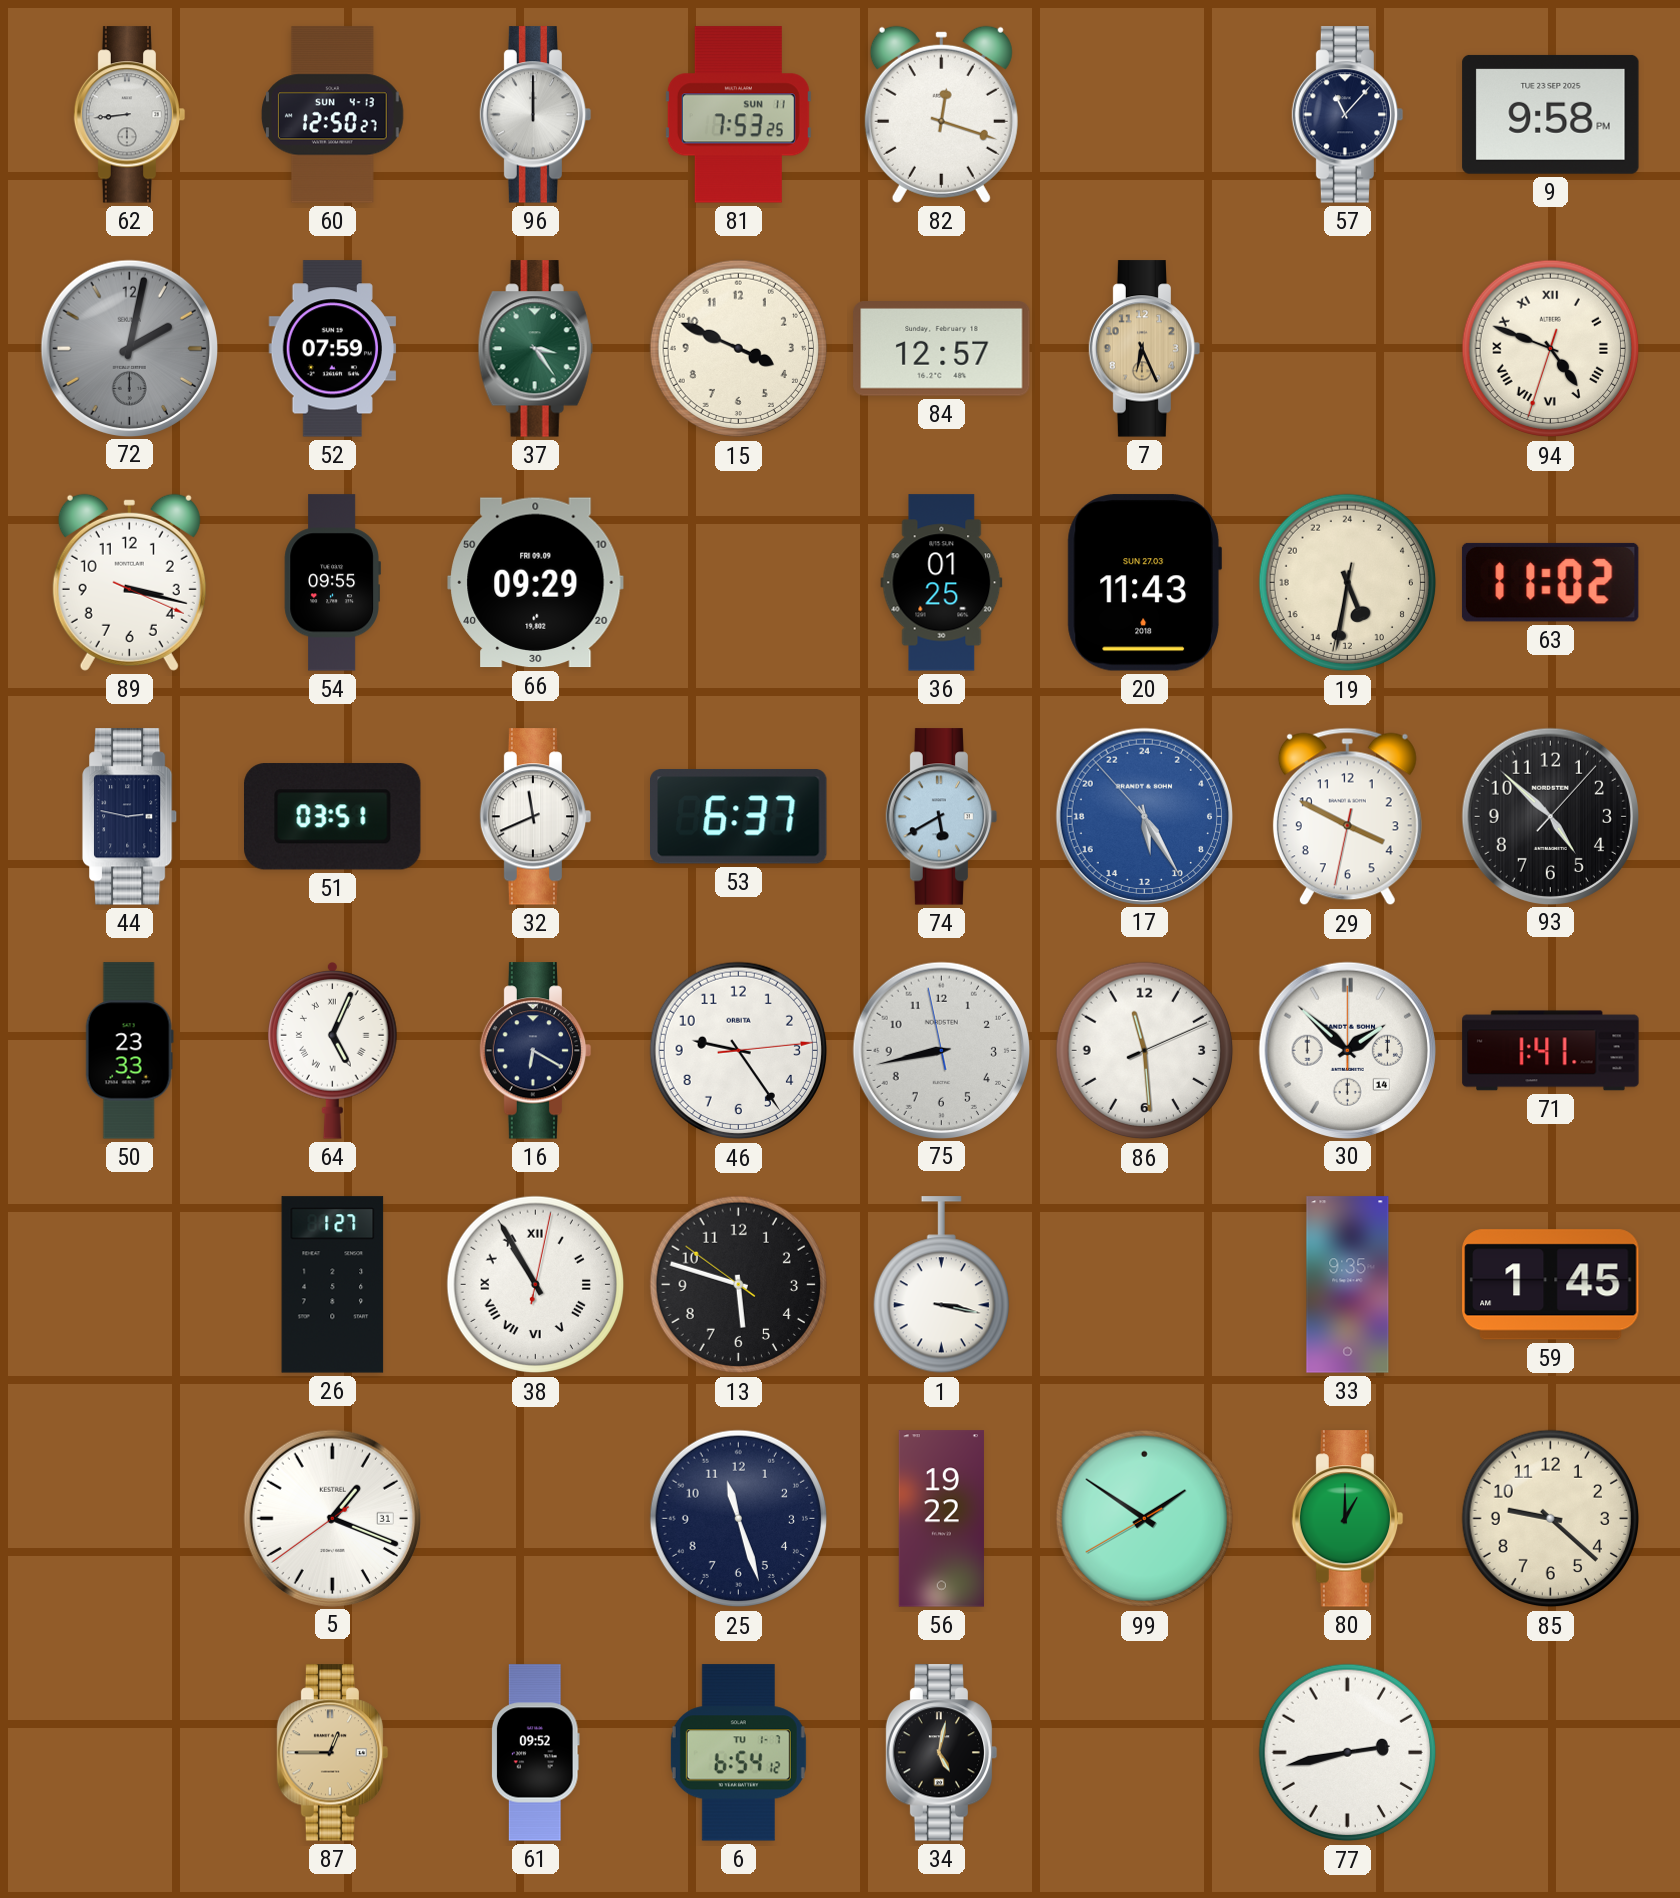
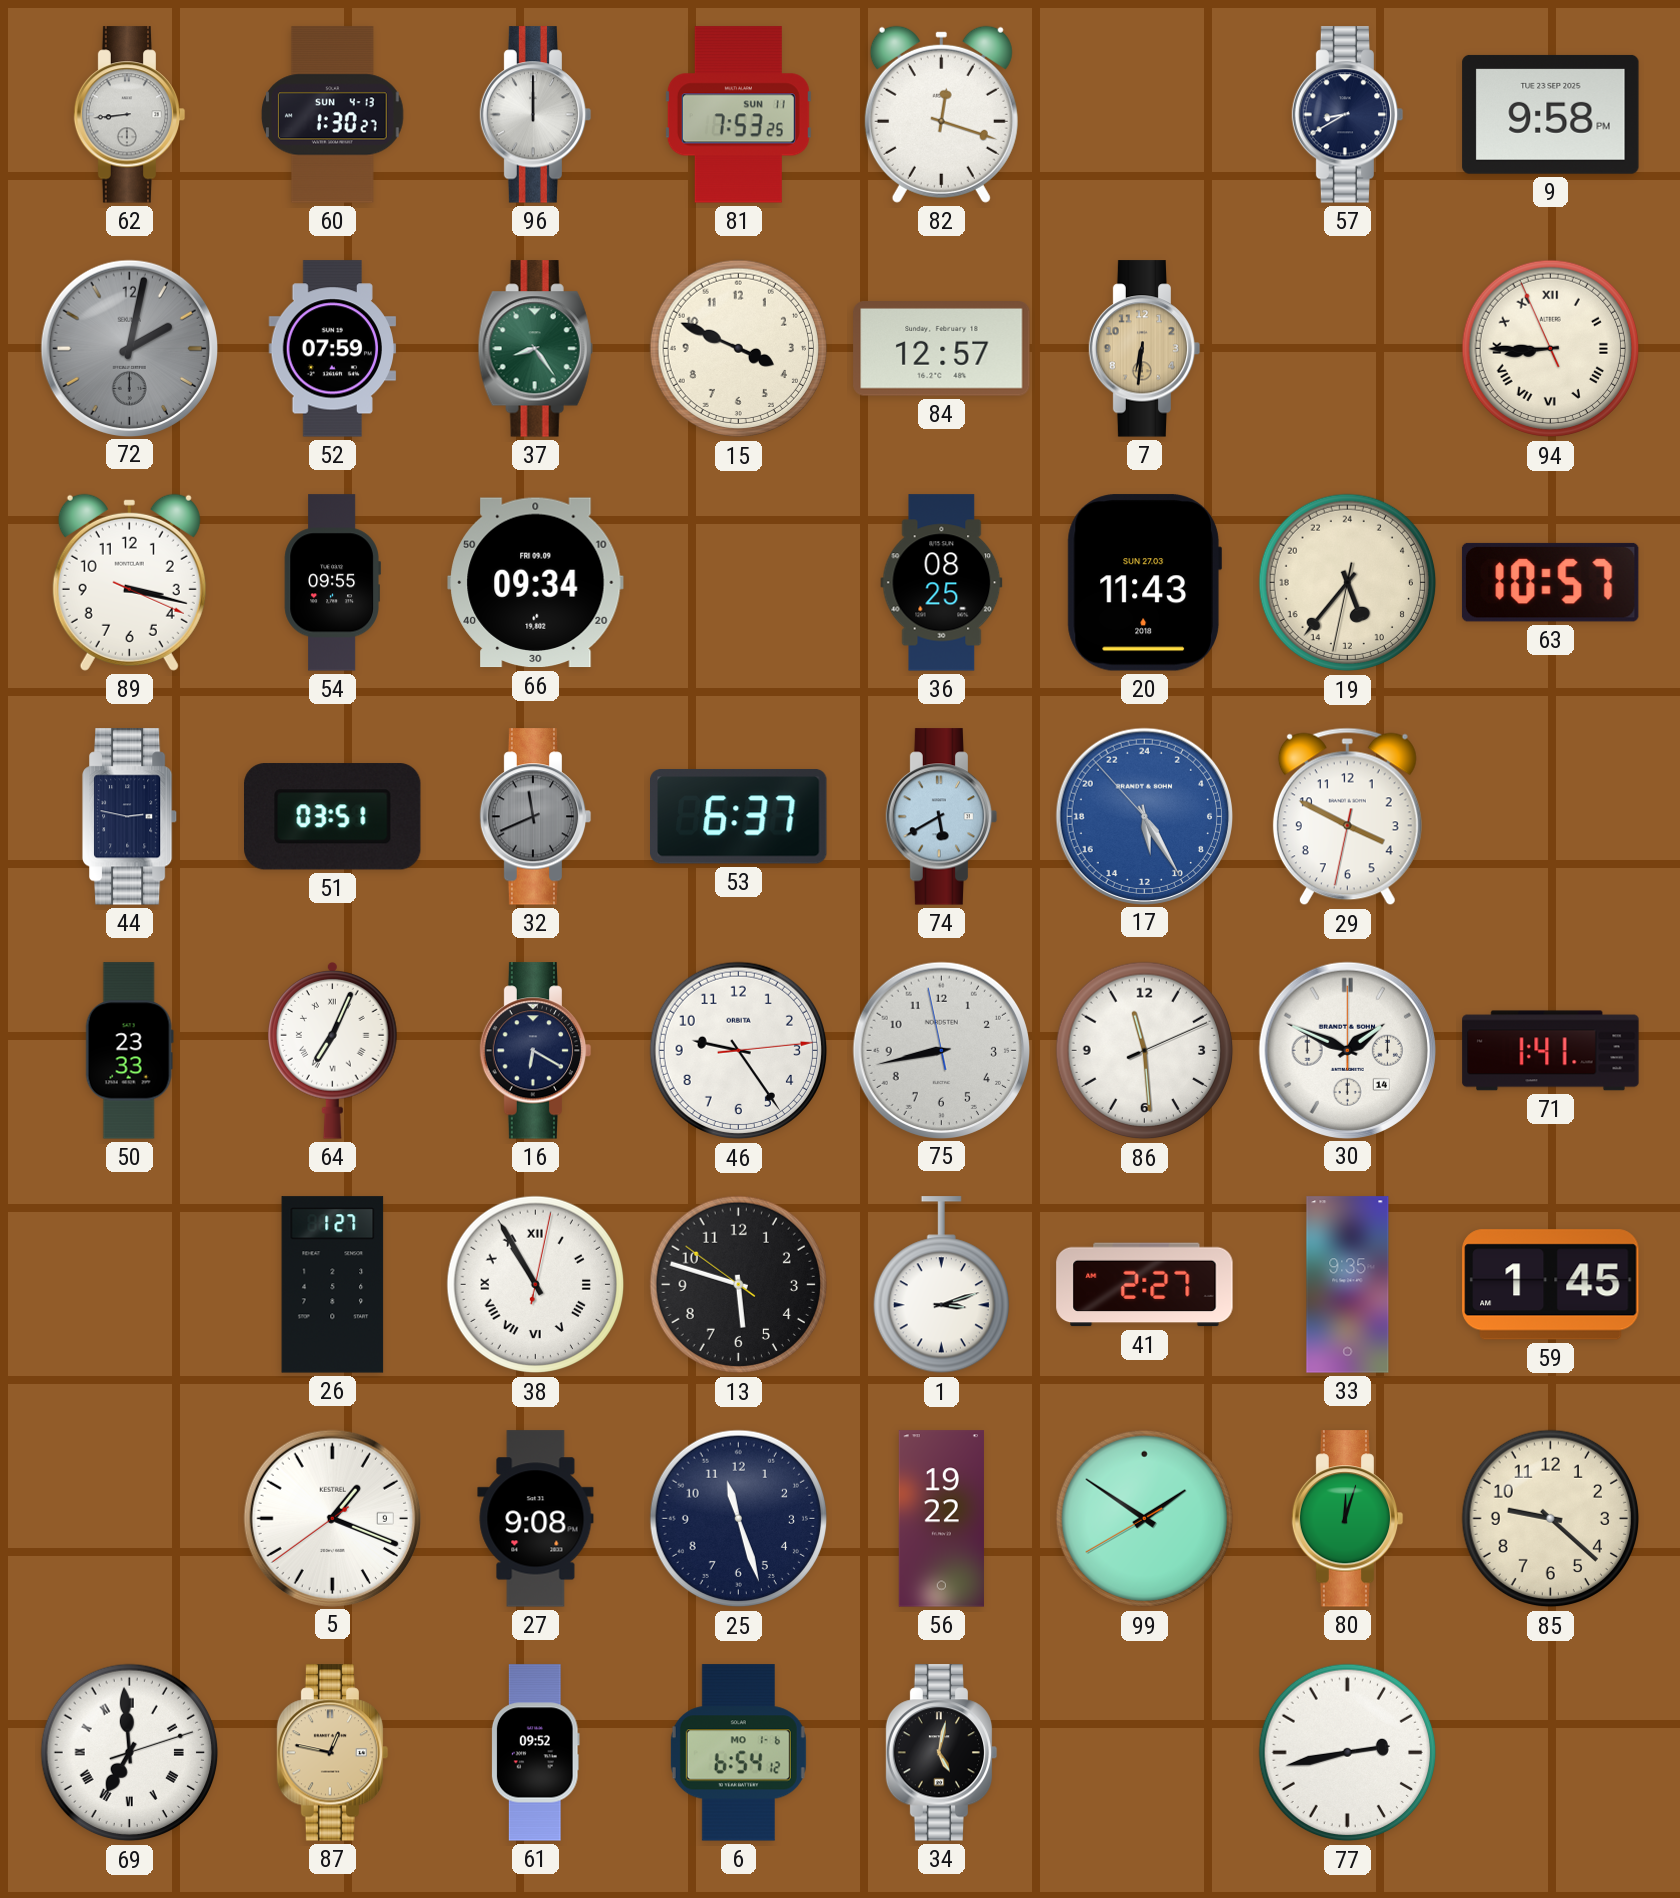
60: 12:50 -> 1:30 (332, 115)
57: 11:07 -> 8:40 (1348, 115)
37: 3:24 -> 8:24 (535, 349)
7: 6:26 -> 6:31 (1145, 349)
94: 4:48 -> 8:44 (1551, 349)
66: 09:29 -> 09:34 (536, 583)
36: 01:25 -> 08:25 (942, 583)
19: 10:31 -> 10:36 (1348, 583)
63: 11:02 -> 10:57 (1550, 582)
32 dial: white -> grey (536, 817)
93: 4:52 -> none (1550, 816)
64: 5:04 -> 7:04 (333, 1051)
30: 1:52 -> 1:49 (1347, 1050)
1: 3:17 -> 3:12 (941, 1285)
41: none -> 2:27 (1145, 1285)
5 date: 31 -> 9 (332, 1518)
27: none -> 9:08 (536, 1519)
80: 1:00 -> 12:03 (1348, 1519)
69: none -> 6:59 (130, 1753)
87: 12:45 -> 12:47 (333, 1753)
6 date: TU 1-7 -> MO 1-6 (738, 1753)
